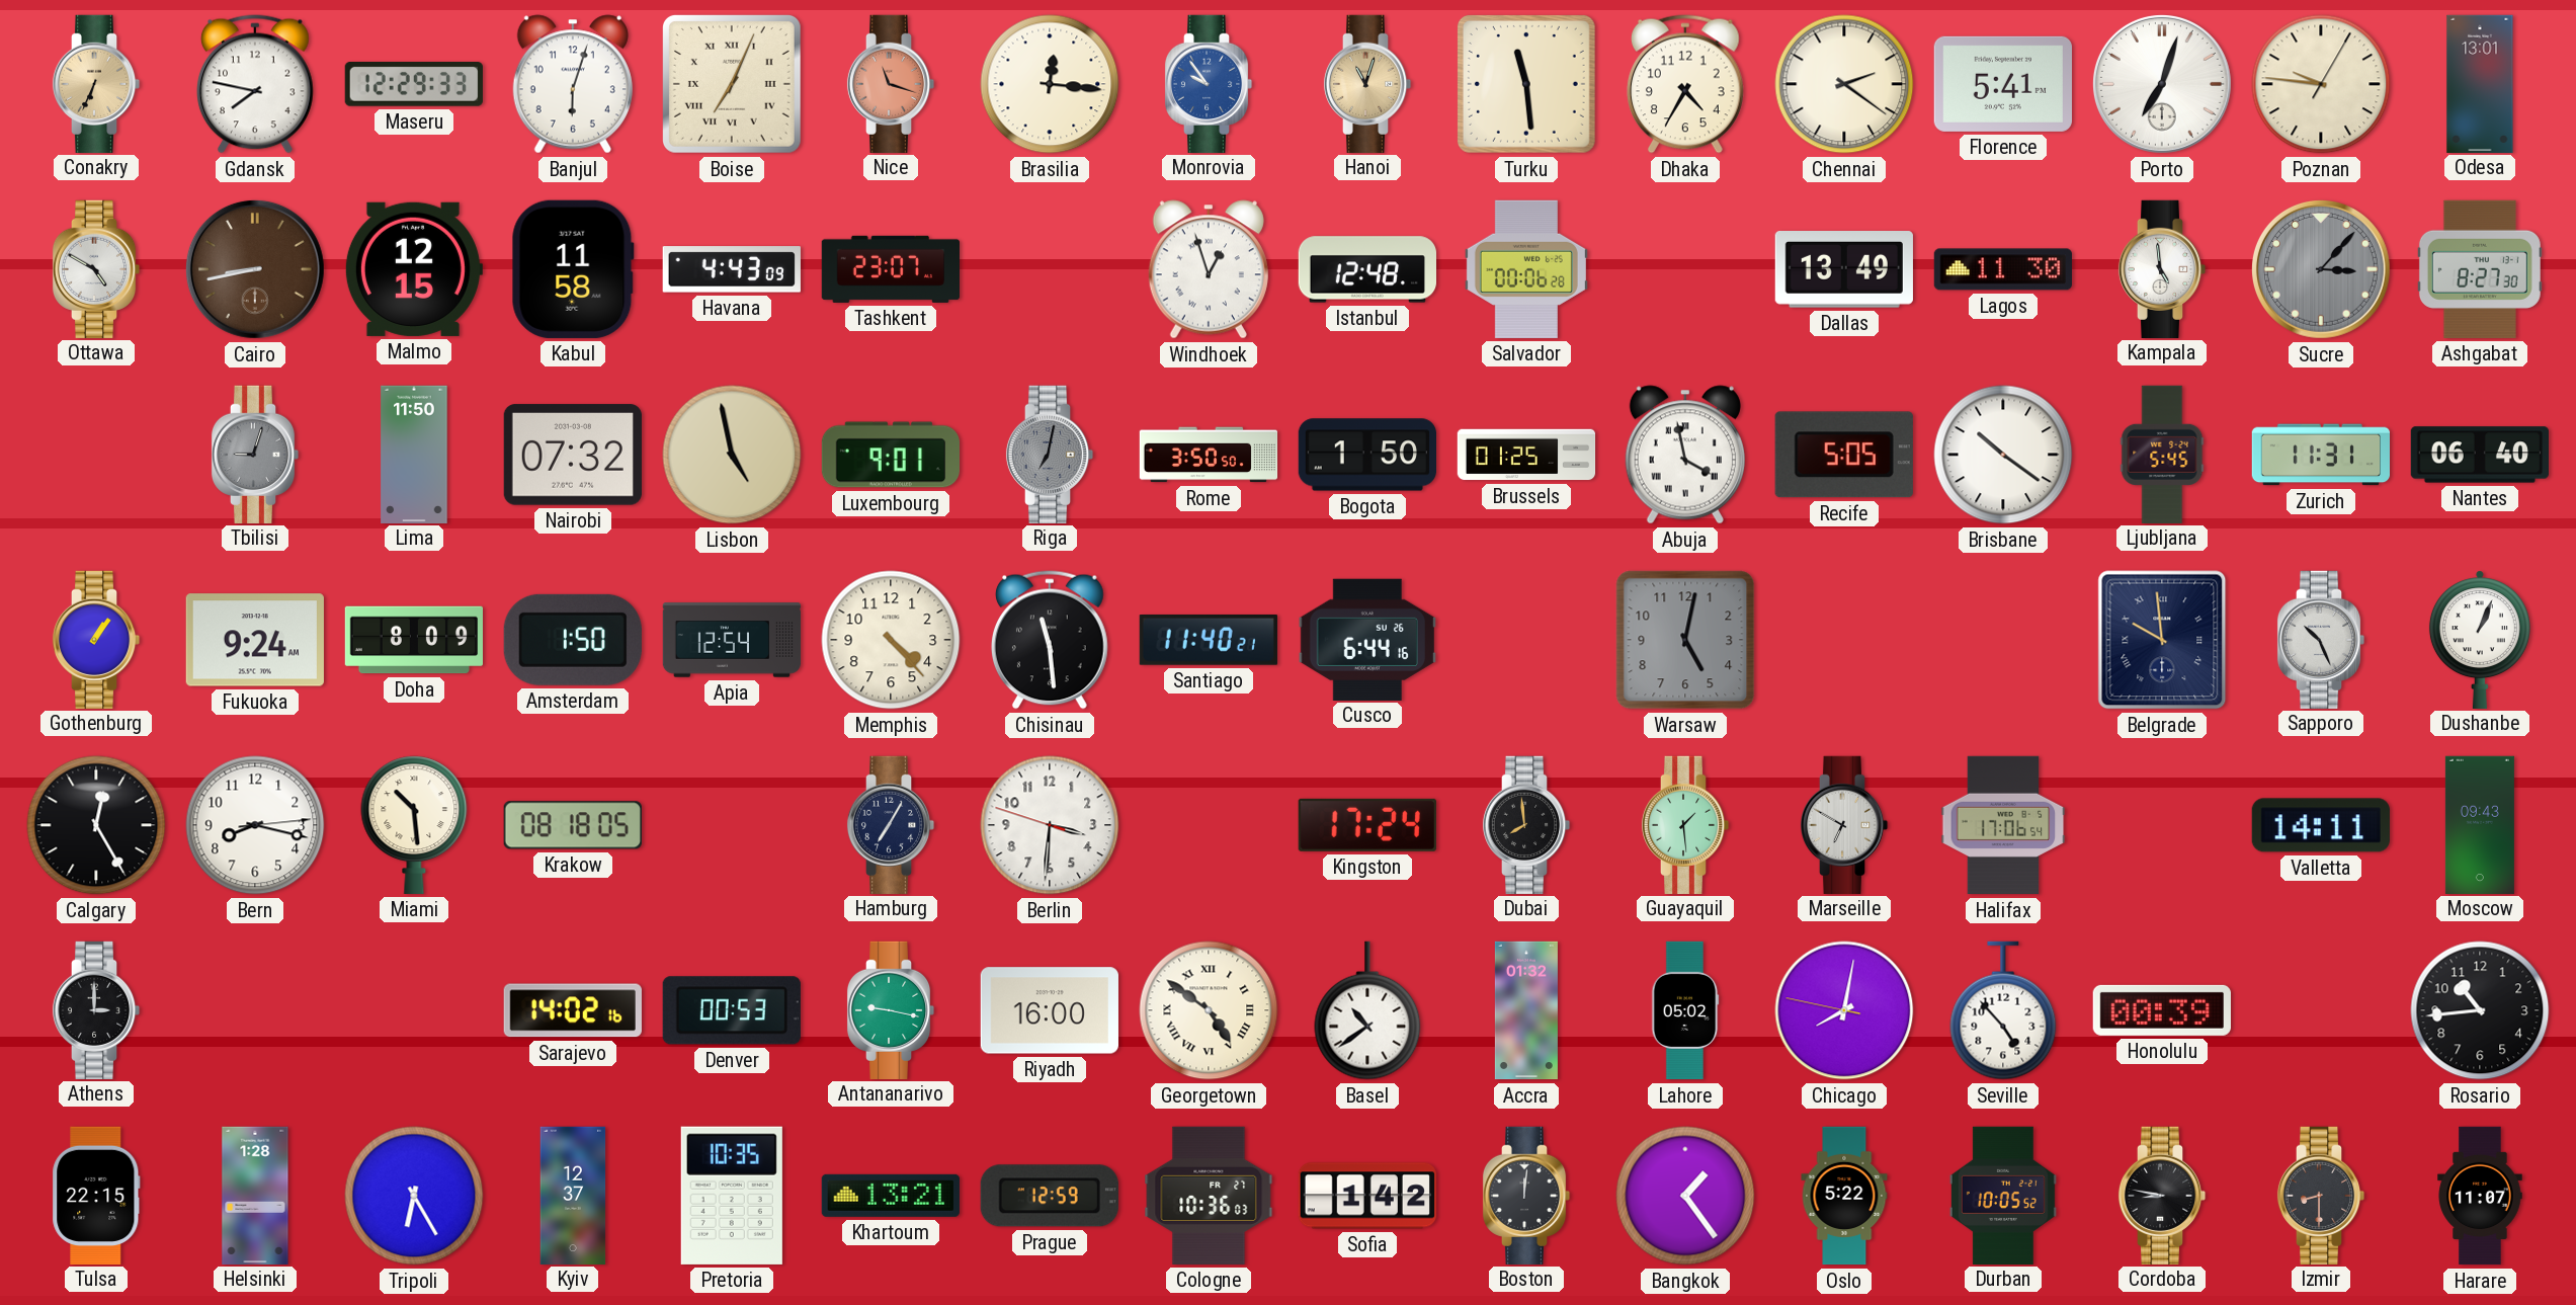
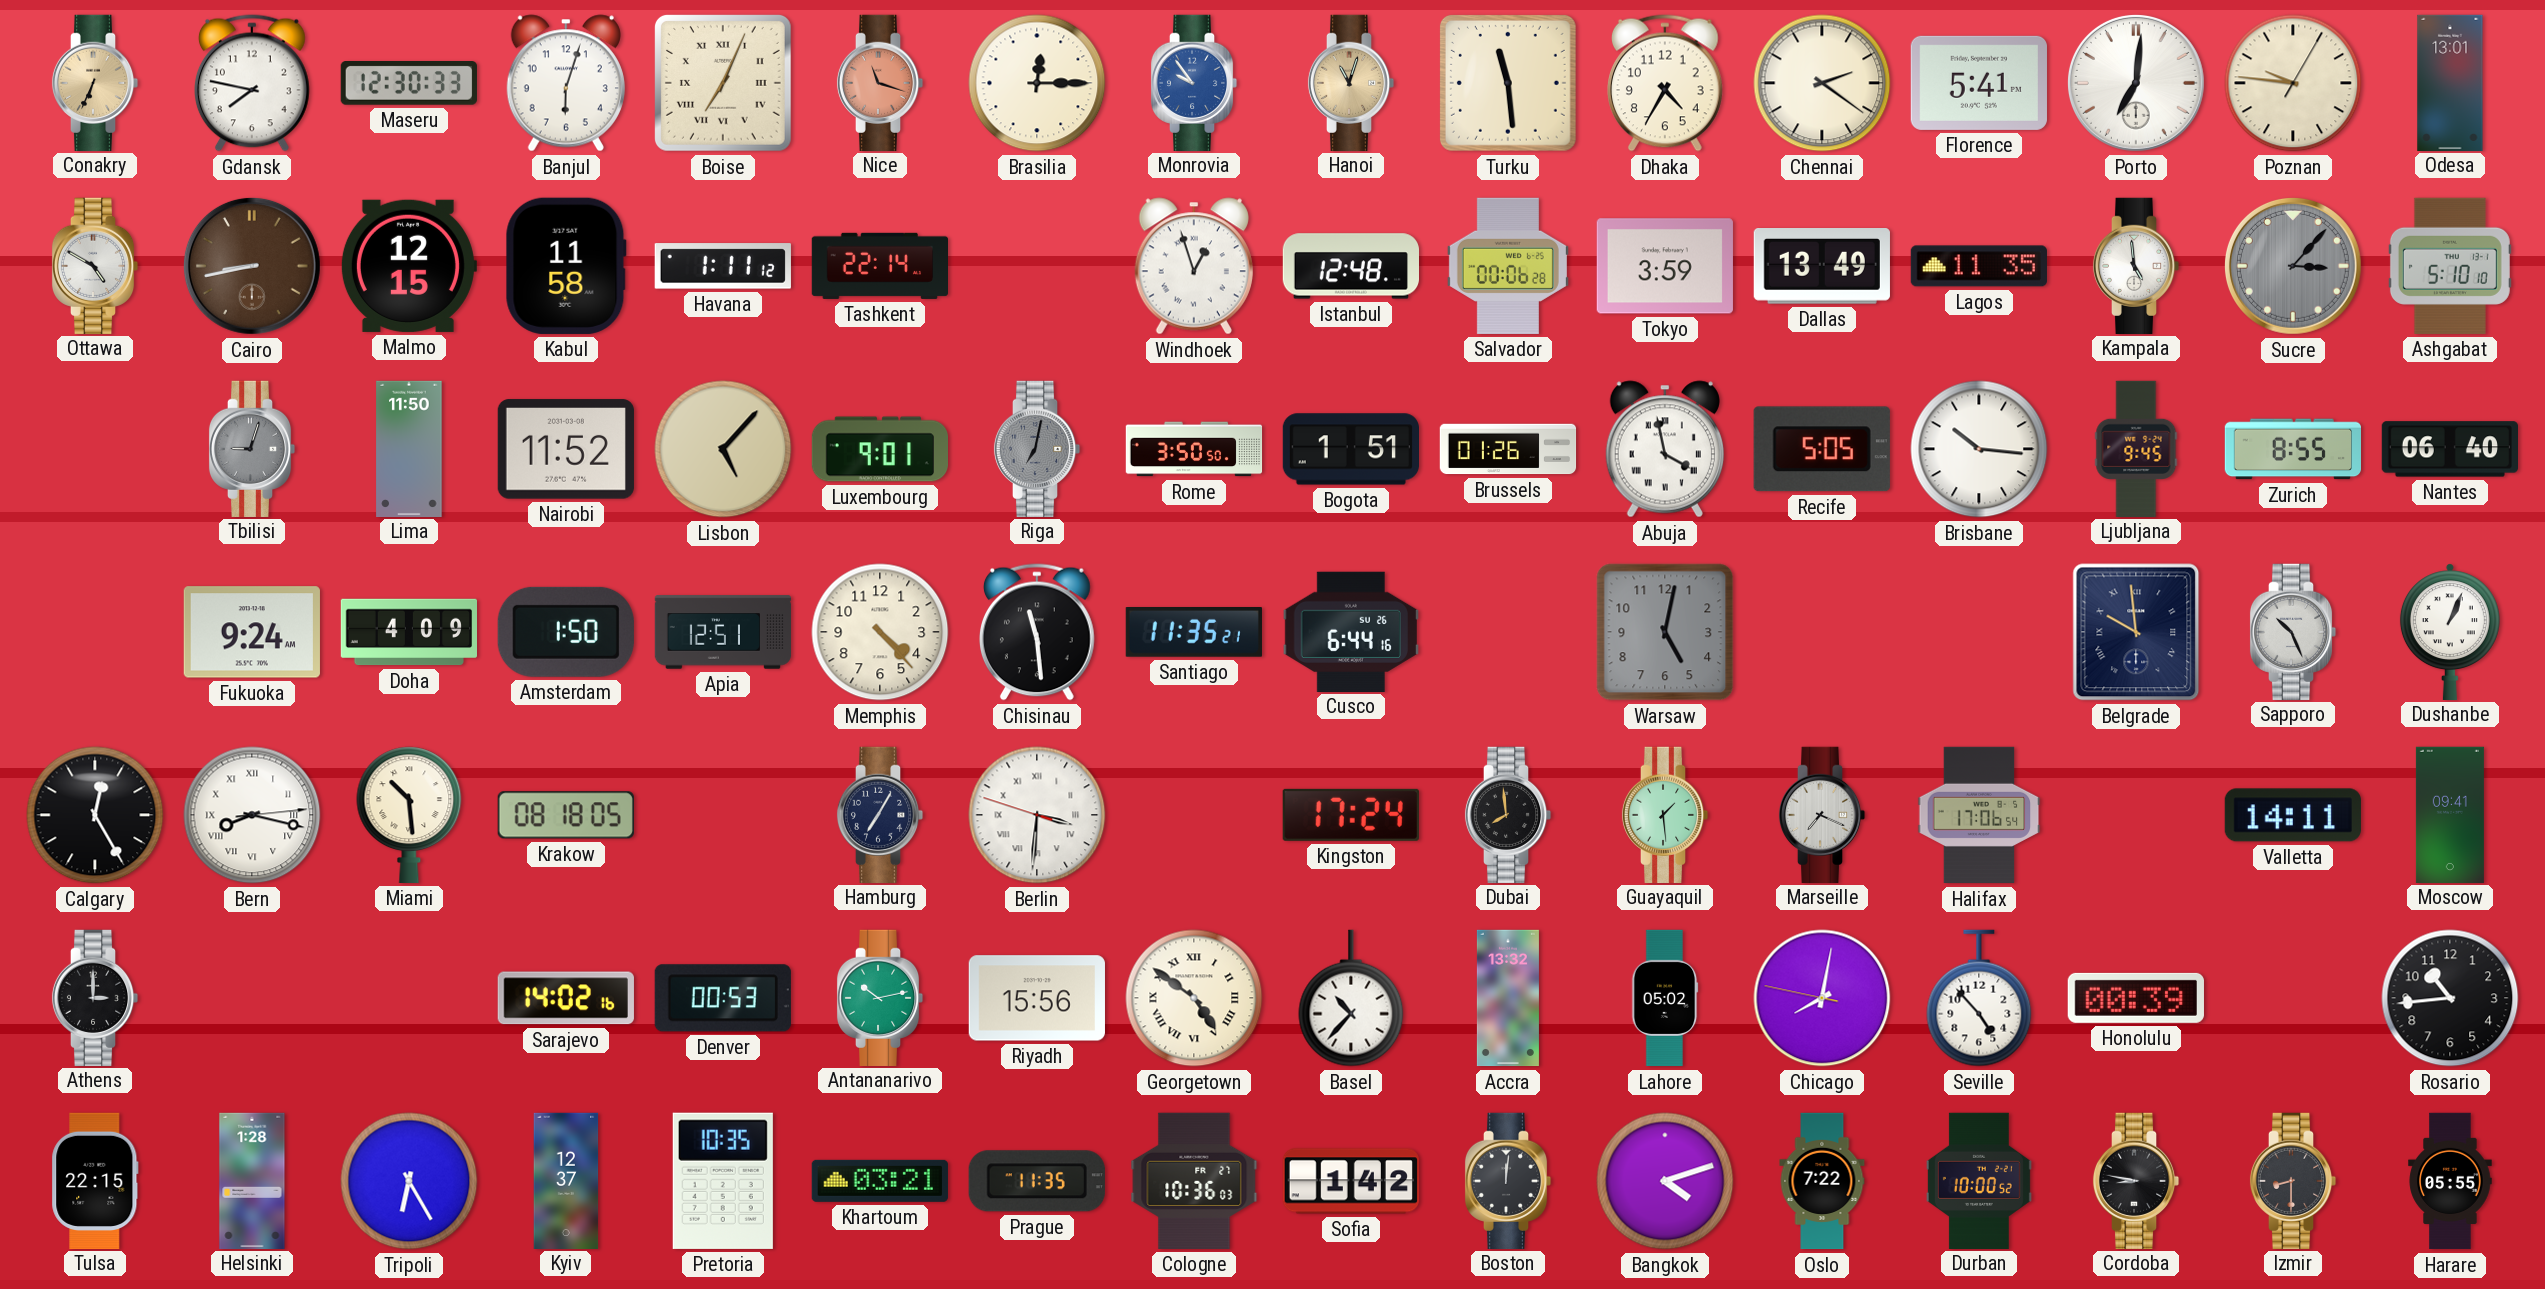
Maseru: 12:29 -> 12:30 (409, 84)
Brasilia: 12:16 -> 12:15 (1037, 83)
Porto: 7:03 -> 7:01 (2136, 83)
Havana: 4:43 -> 1:11 (723, 266)
Tashkent: 23:07 -> 22:14 (879, 266)
Tokyo: none -> 3:59 (1665, 266)
Lagos: 11:30 -> 11:35 (1979, 266)
Ashgabat: 8:27 -> 5:10 (2450, 266)
Nairobi: 07:32 -> 11:52 (566, 449)
Lisbon: 4:58 -> 5:07 (723, 449)
Bogota: 1:50 -> 1:51 (1350, 449)
Brussels: 01:25 -> 01:26 (1508, 449)
Brisbane: 10:21 -> 10:16 (1979, 449)
Ljubljana: 5:45 -> 9:45 (2136, 448)
Zurich: 11:31 -> 8:55 (2292, 449)
Gothenburg: 1:06 -> none (96, 639)
Doha: 8:09 -> 4:09 (409, 632)
Apia: 12:54 -> 12:51 (723, 632)
Santiago: 11:40 -> 11:35 (1194, 633)
Bern numerals: Arabic -> Roman (252, 815)
Berlin numerals: Arabic -> Roman (1037, 815)
Marseille: 6:50 -> 7:19 (1822, 814)
Moscow: 09:43 -> 09:41 (2450, 814)
Antananarivo: 9:17 -> 10:13 (880, 997)
Riyadh: 16:00 -> 15:56 (1037, 998)
Basel: 10:39 -> 10:37 (1351, 998)
Accra: 01:32 -> 13:32 (1508, 998)
Khartoum: 13:21 -> 03:21 (880, 1181)
Prague: 12:59 -> 11:35 (1037, 1181)
Bangkok: 1:24 -> 4:12 (1665, 1181)
Oslo: 5:22 -> 7:22 (1822, 1181)
Durban: 10:05 -> 10:00 (1979, 1180)
Harare: 11:07 -> 05:55 (2450, 1181)
